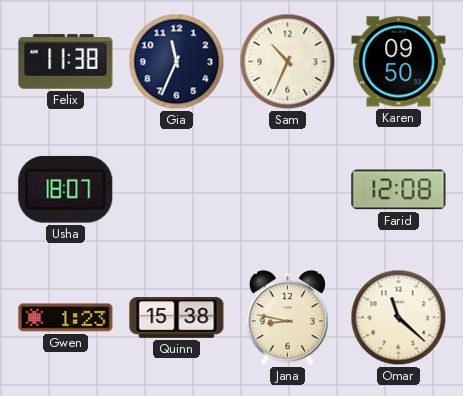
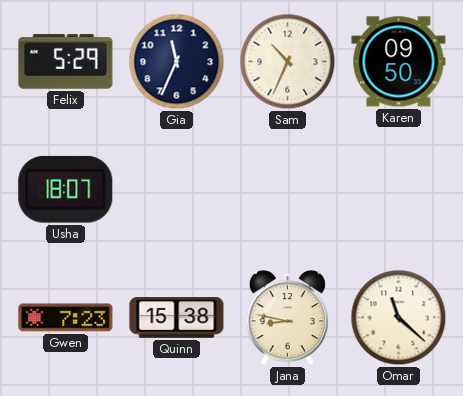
Felix: 11:38 -> 5:29 (66, 62)
Farid: 12:08 -> none (399, 190)
Gwen: 1:23 -> 7:23 (66, 318)
